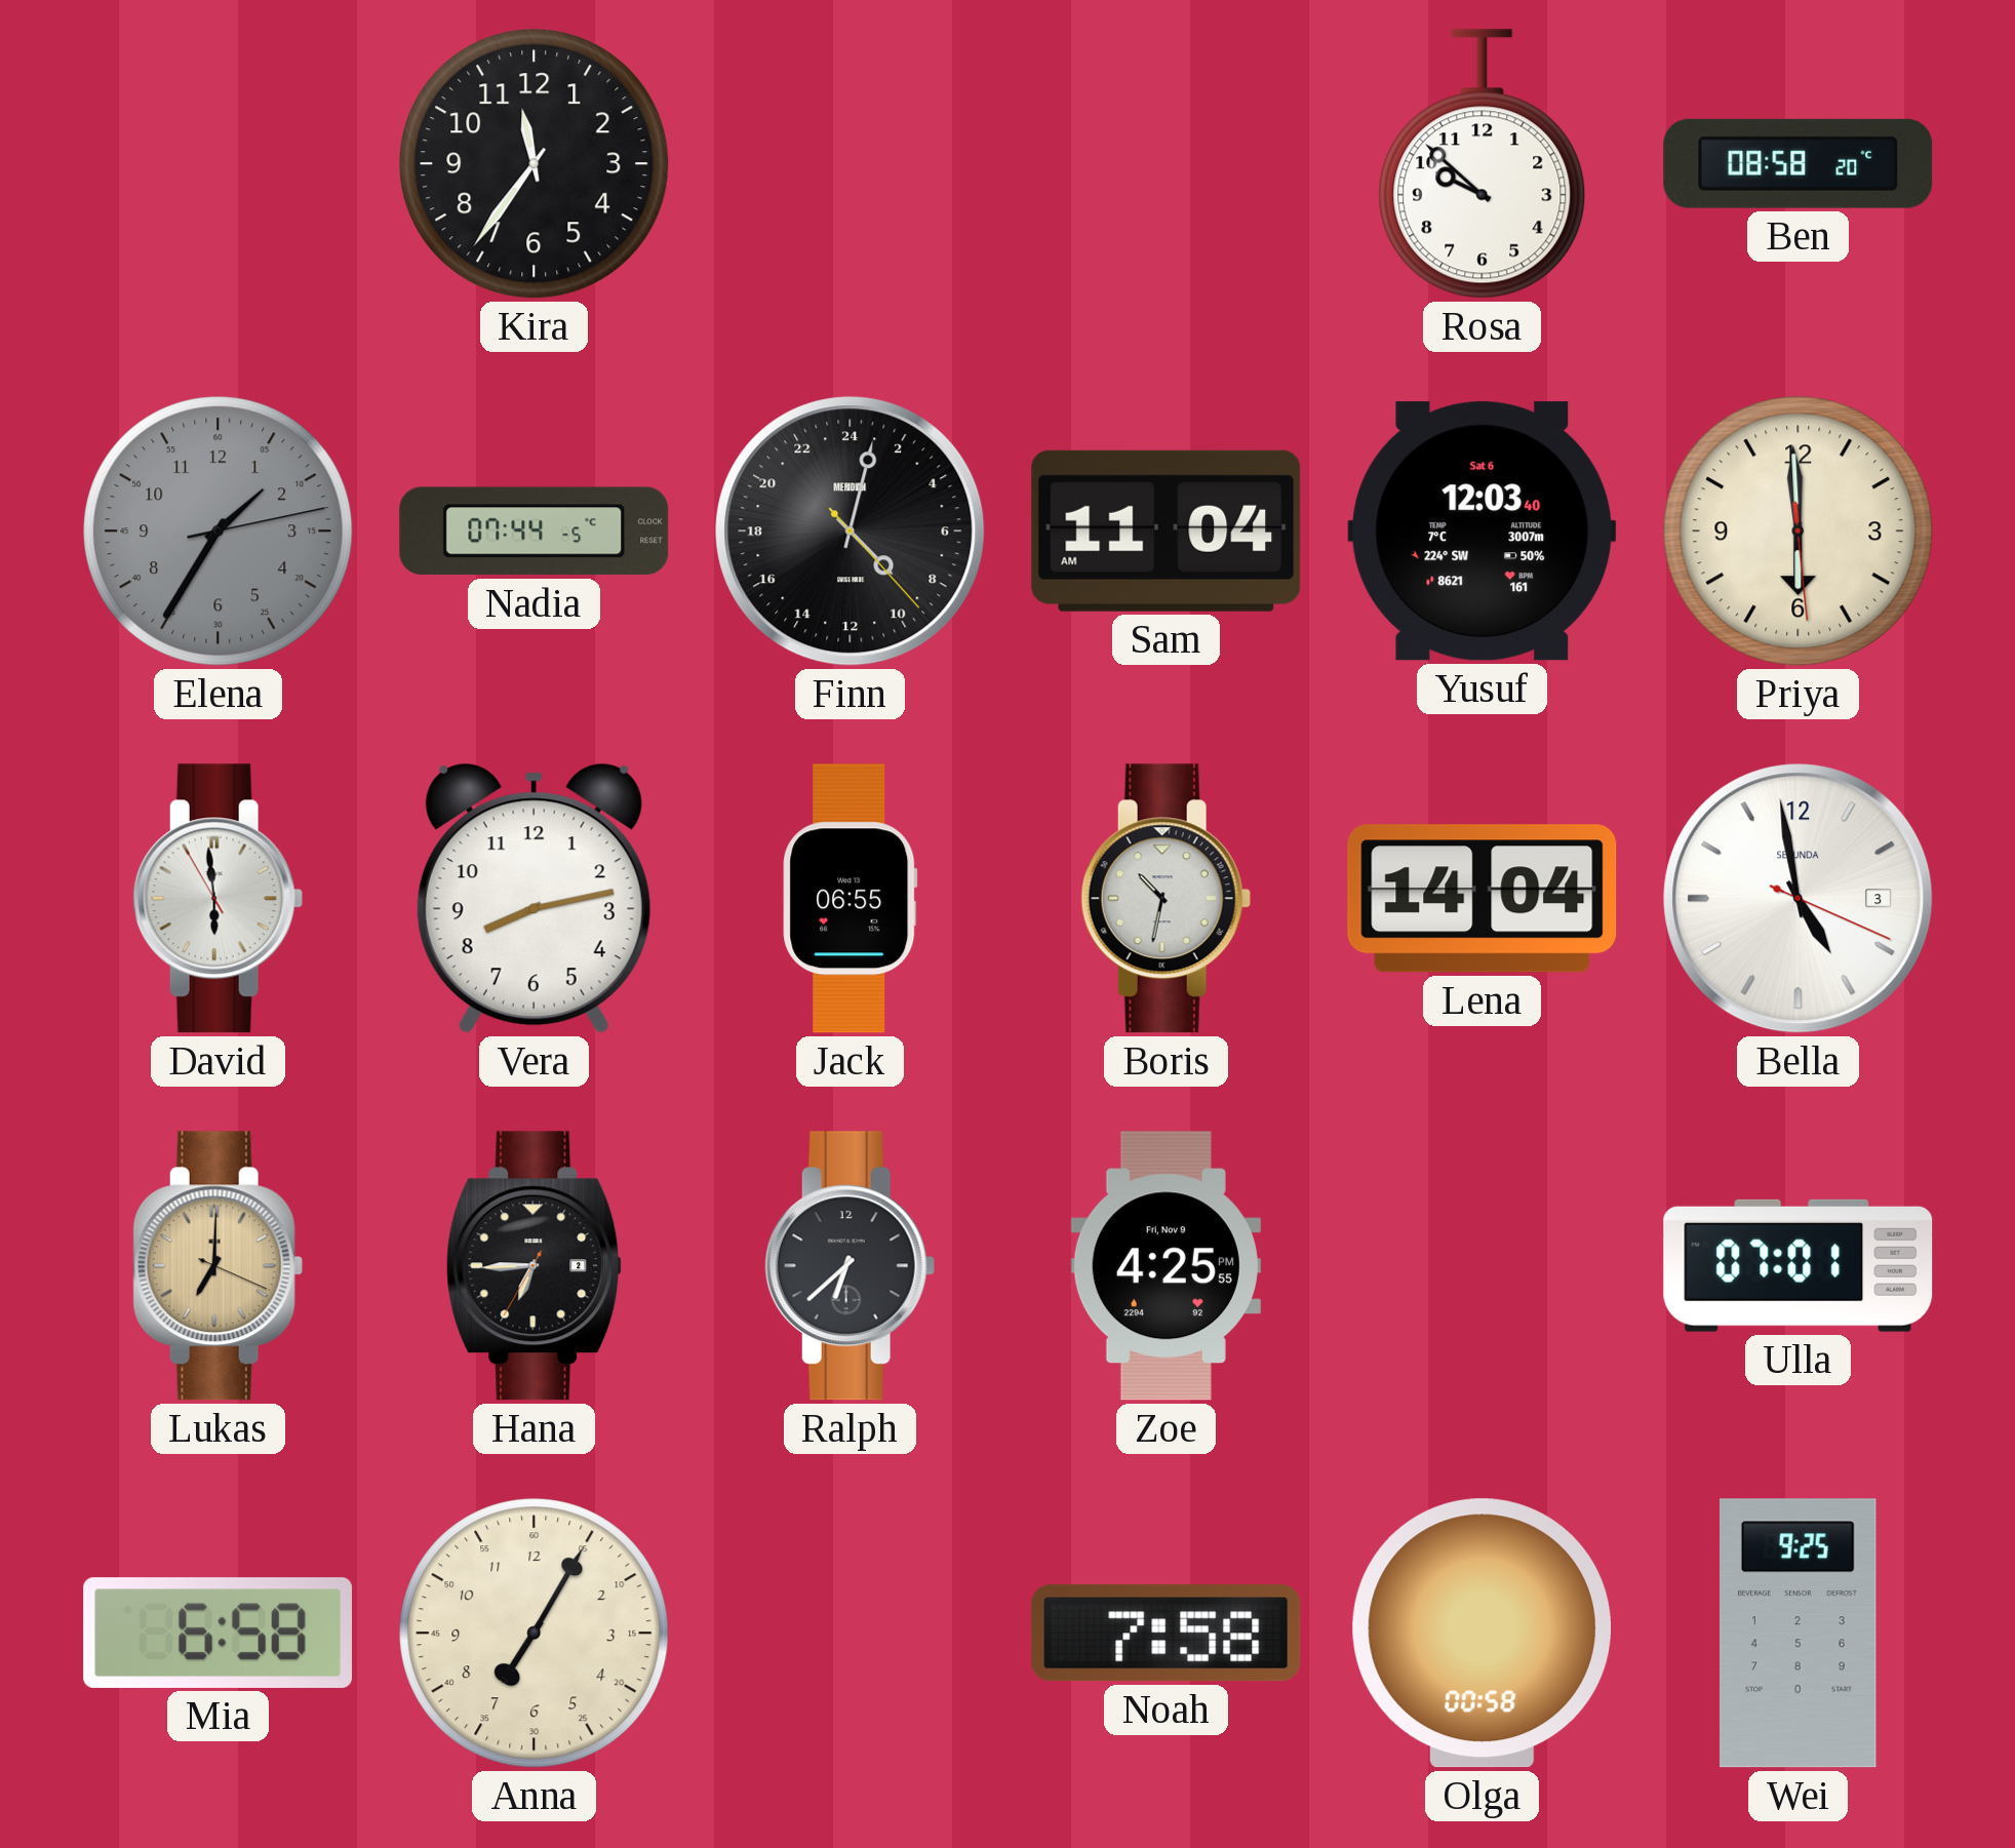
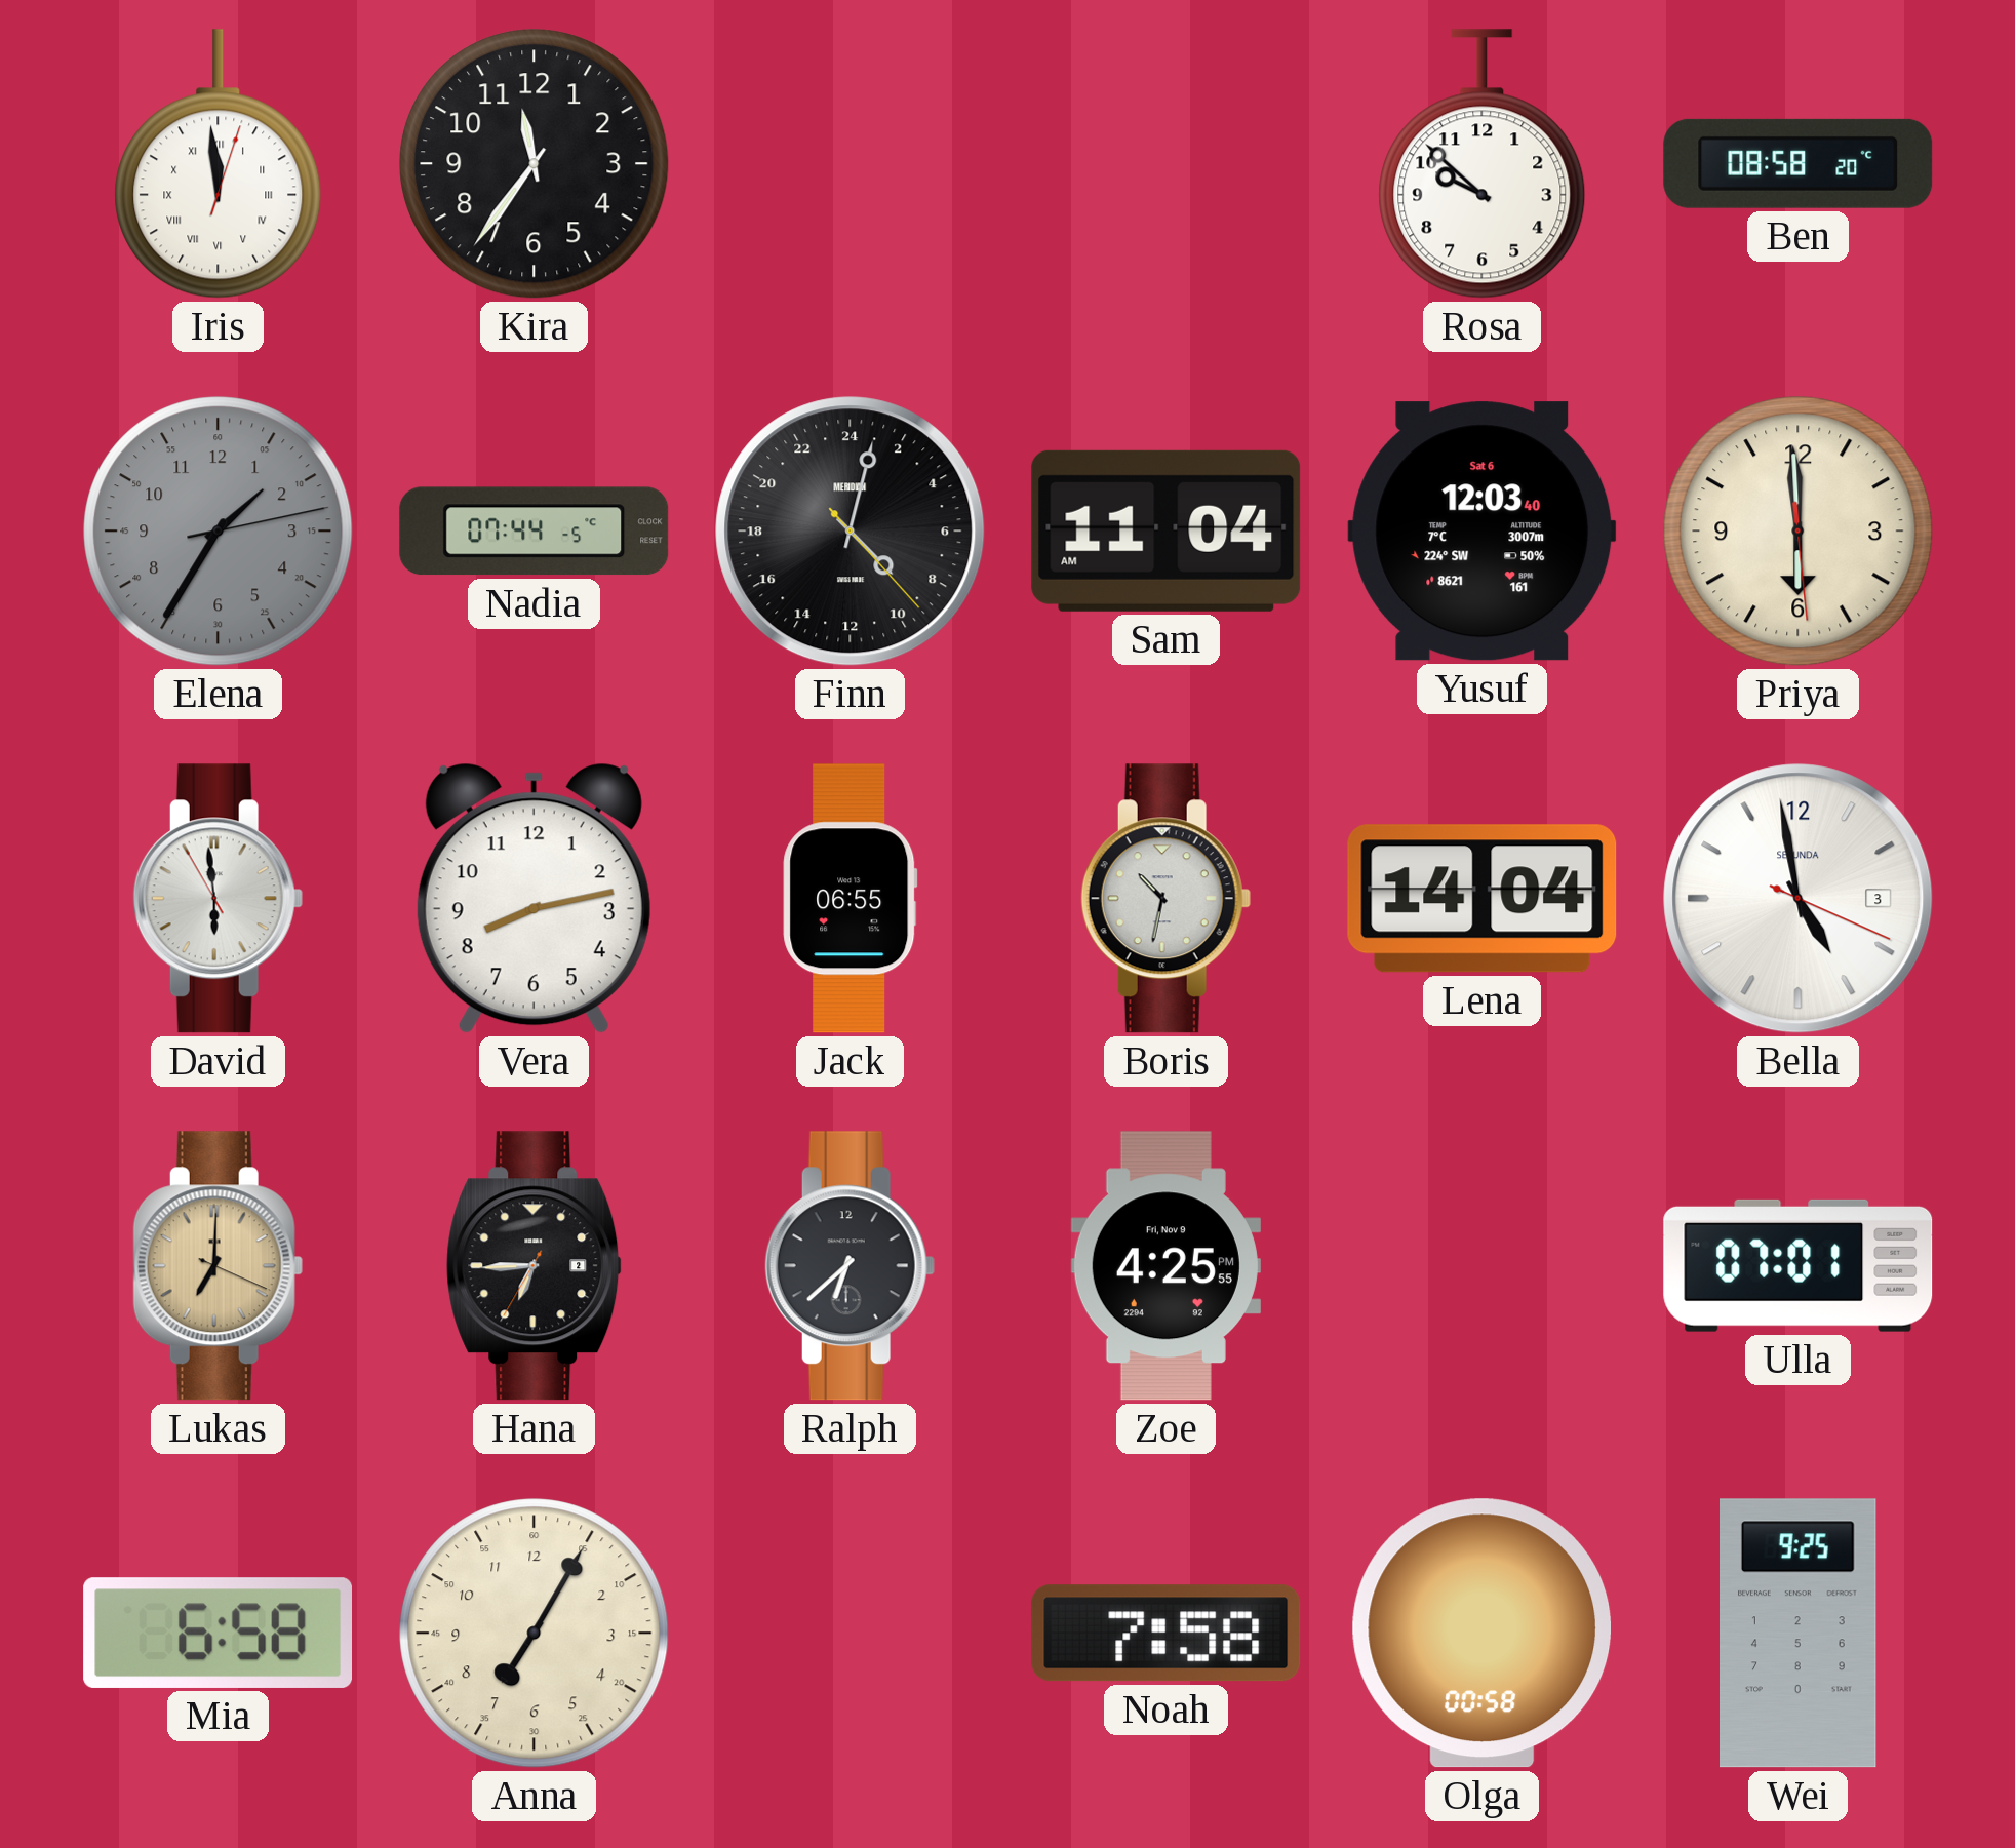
Iris: none -> 11:59 (219, 164)
